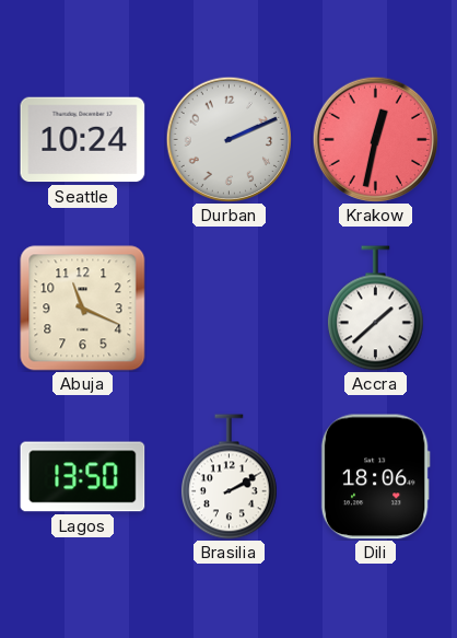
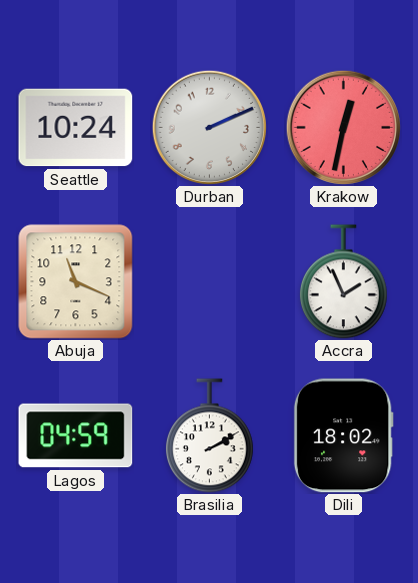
Accra: 1:38 -> 1:56 (344, 282)
Lagos: 13:50 -> 04:59 (76, 436)
Dili: 18:06 -> 18:02 (343, 436)
